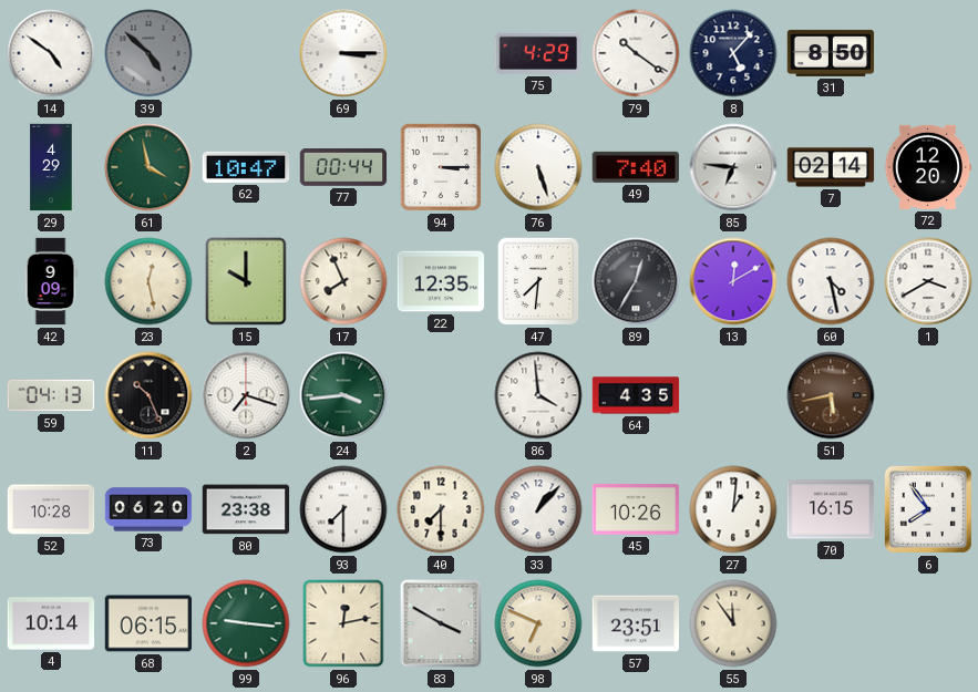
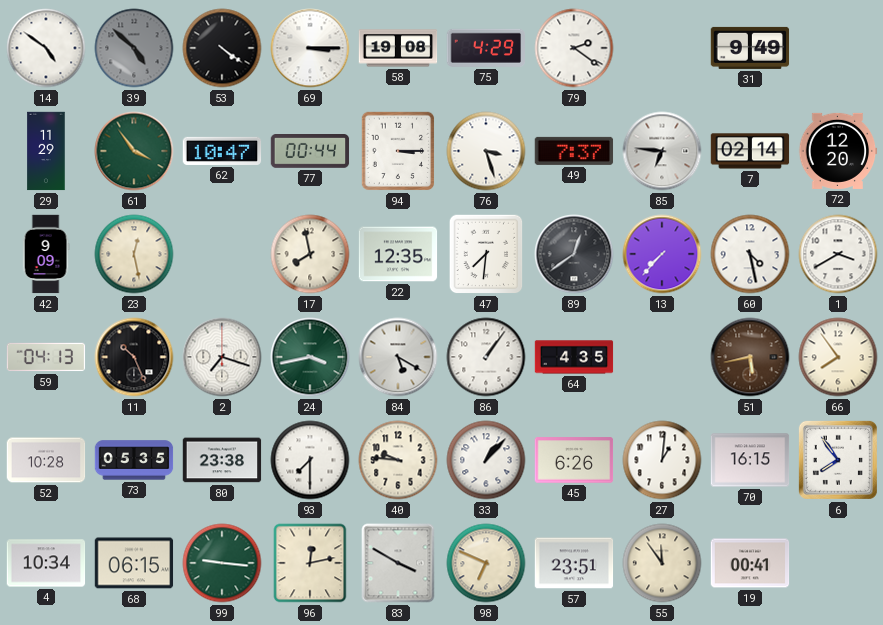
53: none -> 4:21 (222, 48)
58: none -> 19:08 (398, 48)
79: 10:21 -> 2:21 (574, 48)
8: 5:07 -> none (733, 53)
31: 8:50 -> 9:49 (750, 48)
29: 4:29 -> 11:29 (46, 151)
61: 3:58 -> 3:54 (134, 151)
76: 5:27 -> 3:27 (486, 151)
49: 7:40 -> 7:37 (574, 151)
15: 10:00 -> none (246, 281)
17: 7:56 -> 7:58 (310, 254)
89: 12:35 -> 12:39 (574, 254)
13: 12:10 -> 7:37 (662, 254)
24: 3:44 -> 3:43 (310, 357)
84: none -> 5:20 (398, 357)
86: 3:59 -> 1:06 (486, 357)
66: none -> 7:54 (838, 357)
73: 06:20 -> 05:35 (134, 460)
40: 7:30 -> 9:46 (398, 460)
45: 10:26 -> 6:26 (574, 460)
4: 10:14 -> 10:34 (46, 563)
19: none -> 00:41 (750, 563)
